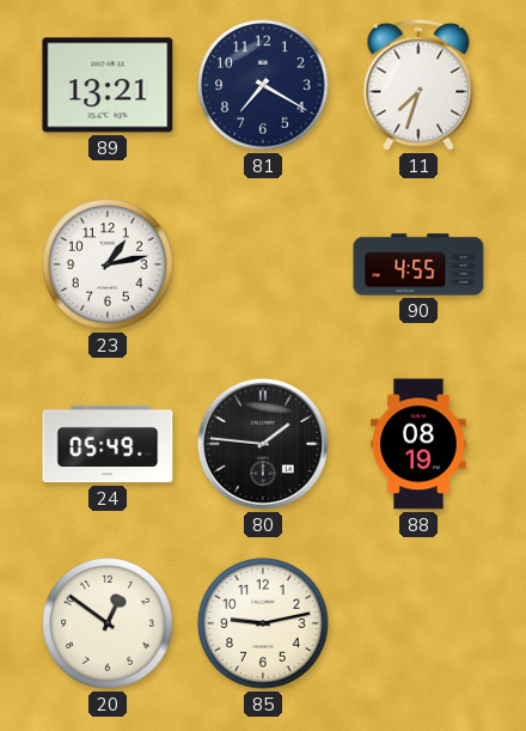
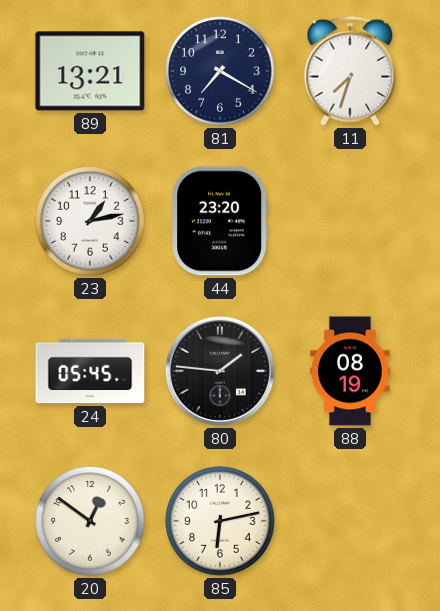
44: none -> 23:20 (220, 221)
90: 4:55 -> none (418, 264)
24: 05:49 -> 05:45 (90, 371)
85: 9:13 -> 6:13 (220, 521)
